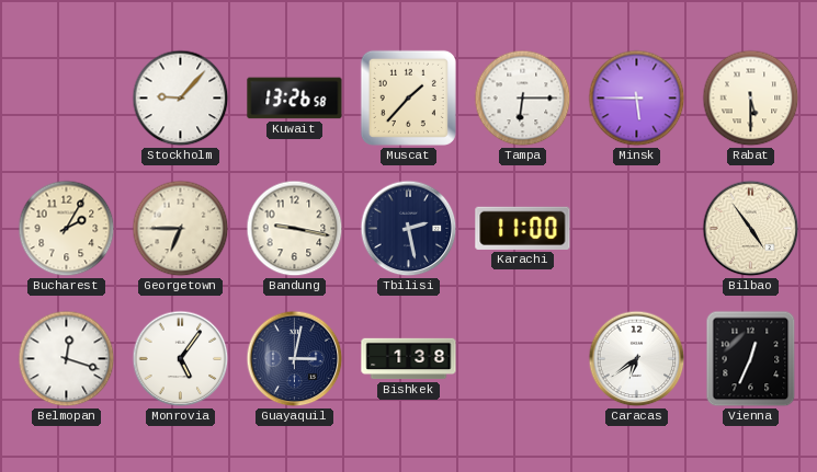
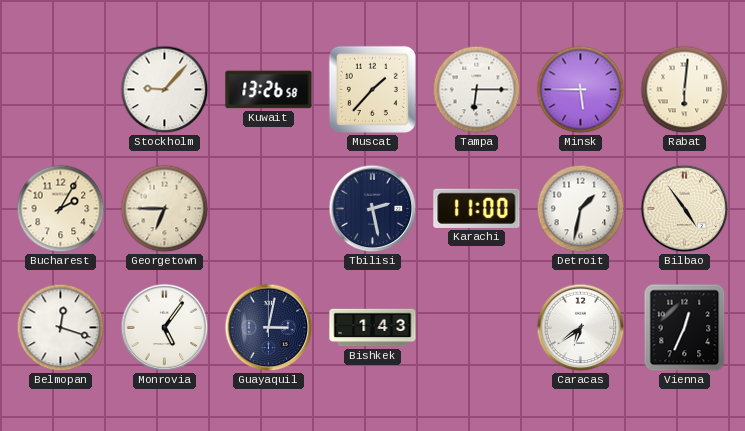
Rabat: 5:30 -> 6:01 (685, 90)
Bandung: 9:17 -> none (295, 229)
Detroit: none -> 1:32 (581, 209)
Bishkek: 1:38 -> 1:43 (373, 328)
